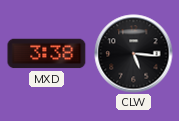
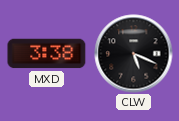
CLW: 5:16 -> 5:19 (134, 54)
